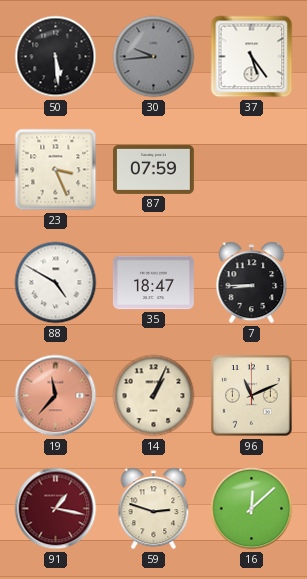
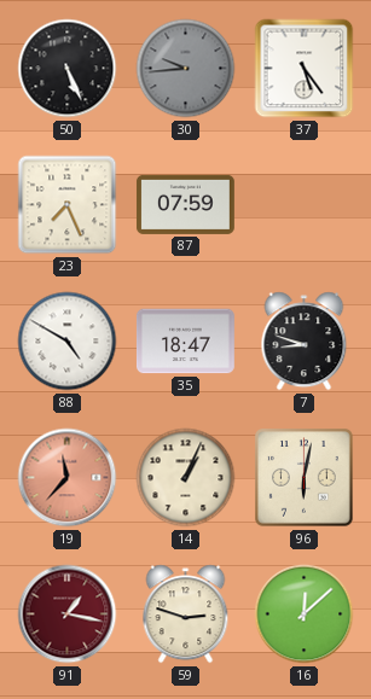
50: 5:29 -> 5:26 (68, 69)
23: 3:26 -> 7:26 (68, 205)
7: 8:45 -> 8:48 (305, 342)
96: 11:11 -> 6:02 (305, 478)
